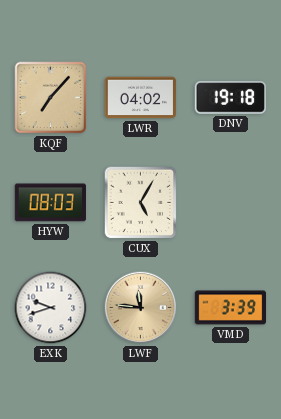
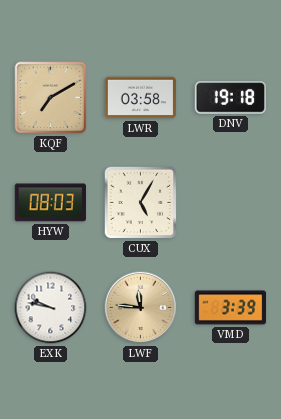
KQF: 7:07 -> 7:10 (51, 98)
LWR: 04:02 -> 03:58 (141, 98)
EXK: 9:42 -> 9:47 (51, 308)
